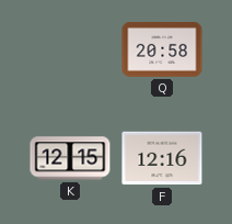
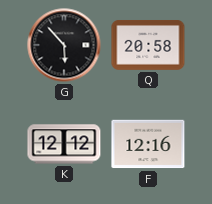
G: none -> 5:53 (64, 45)
K: 12:15 -> 12:12 (64, 144)
